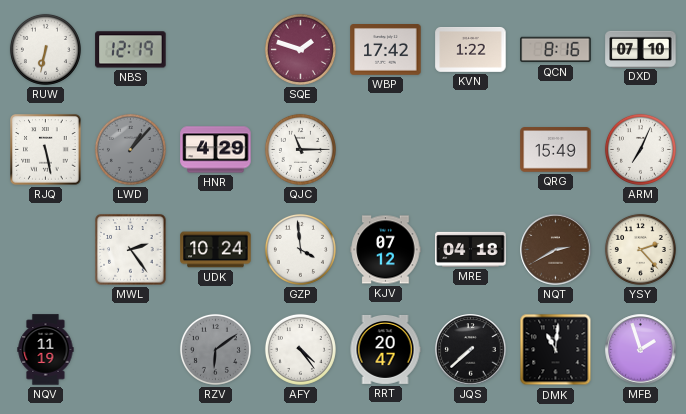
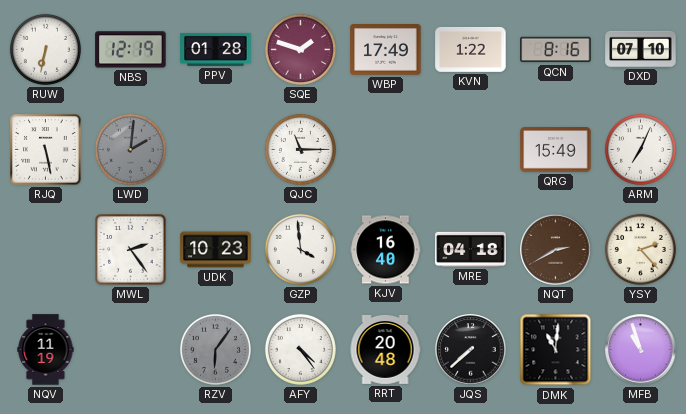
PPV: none -> 01:28 (216, 49)
WBP: 17:42 -> 17:49 (386, 50)
LWD: 1:07 -> 2:01 (130, 149)
HNR: 4:29 -> none (216, 150)
UDK: 10:24 -> 10:23 (216, 250)
KJV: 07:12 -> 16:40 (386, 250)
RZV: 6:09 -> 6:06 (215, 349)
RRT: 20:47 -> 20:48 (385, 349)
MFB: 1:57 -> 10:57 (641, 350)
